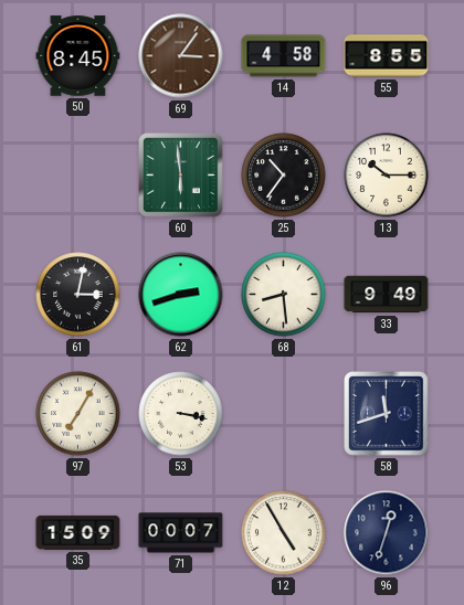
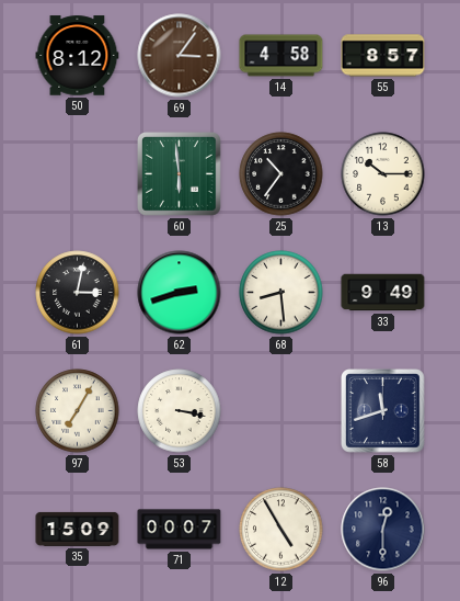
50: 8:45 -> 8:12 (78, 56)
55: 8:55 -> 8:57 (383, 56)
96: 12:33 -> 12:30 (383, 530)
